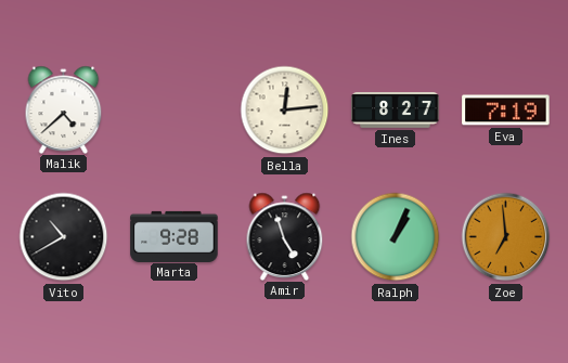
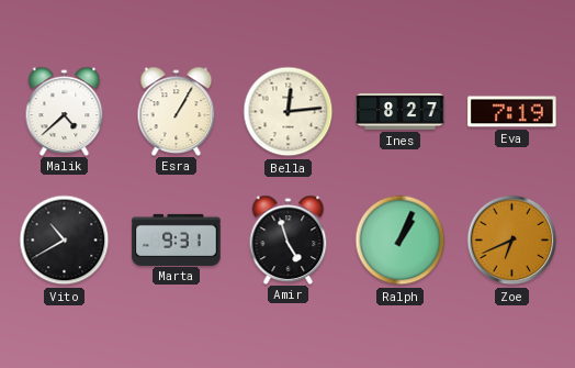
Esra: none -> 1:05 (177, 111)
Marta: 9:28 -> 9:31 (177, 239)
Zoe: 6:59 -> 6:41 (512, 241)
